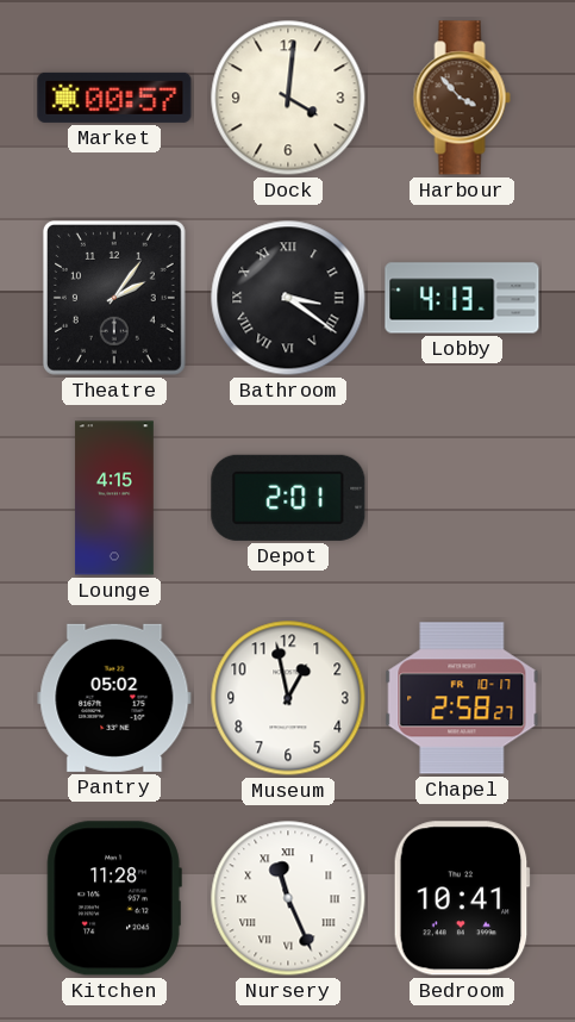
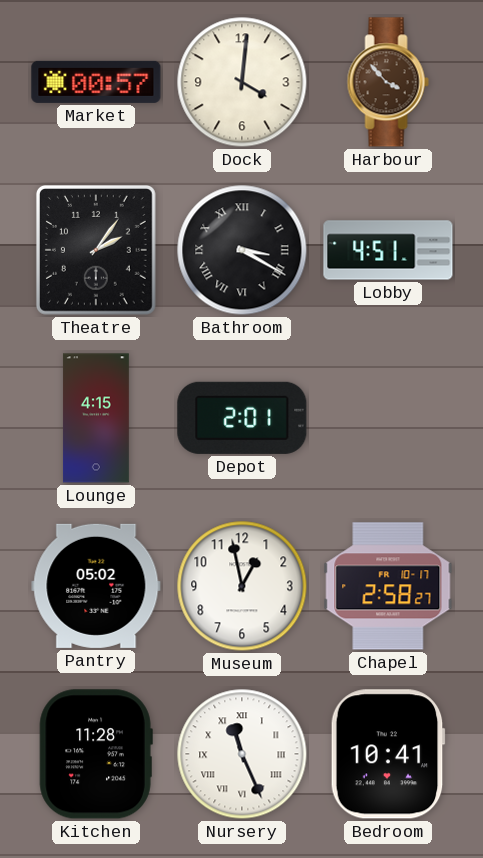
Bathroom: 3:21 -> 3:20 (242, 250)
Lobby: 4:13 -> 4:51 (388, 250)
